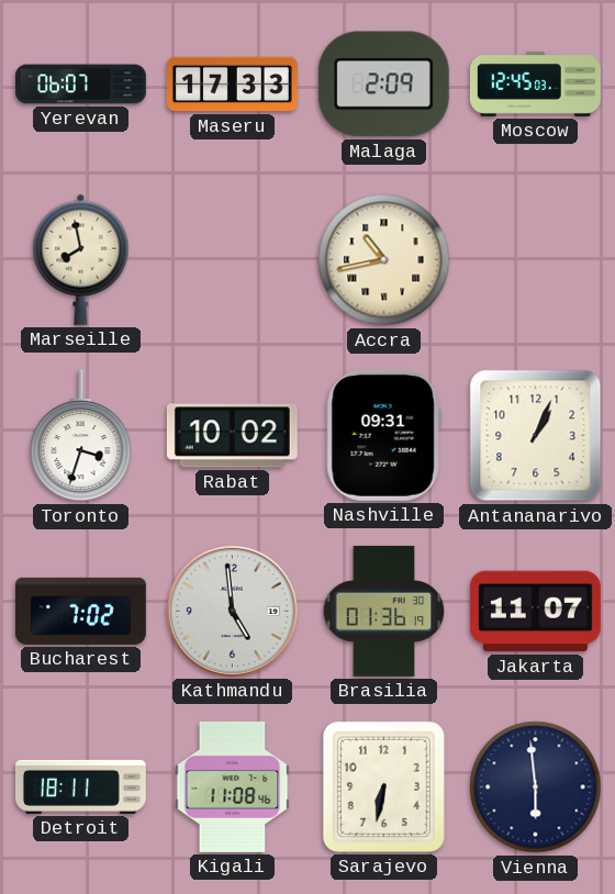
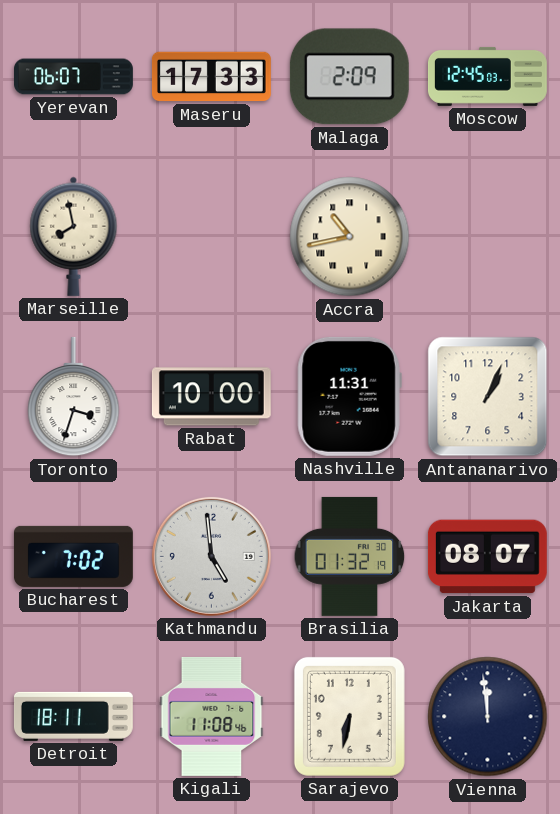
Rabat: 10:02 -> 10:00 (211, 397)
Nashville: 09:31 -> 11:31 (349, 396)
Brasilia: 01:36 -> 01:32 (350, 556)
Jakarta: 11:07 -> 08:07 (487, 557)
Vienna: 5:59 -> 11:59 (488, 717)
